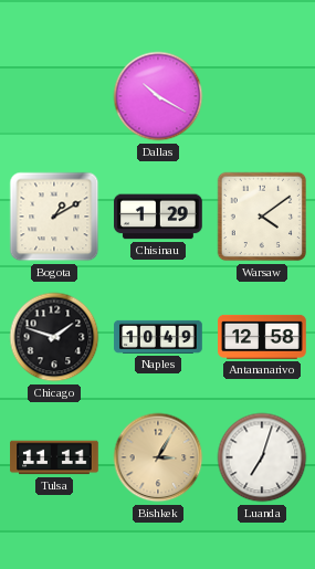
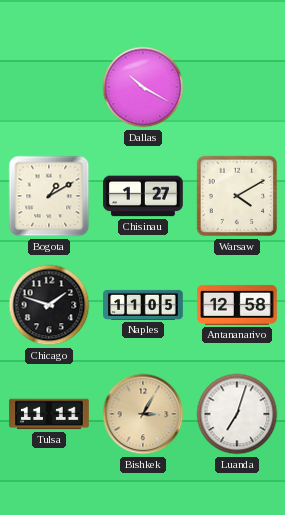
Chisinau: 1:29 -> 1:27 (143, 196)
Warsaw: 4:09 -> 4:10 (237, 196)
Naples: 10:49 -> 11:05 (143, 305)
